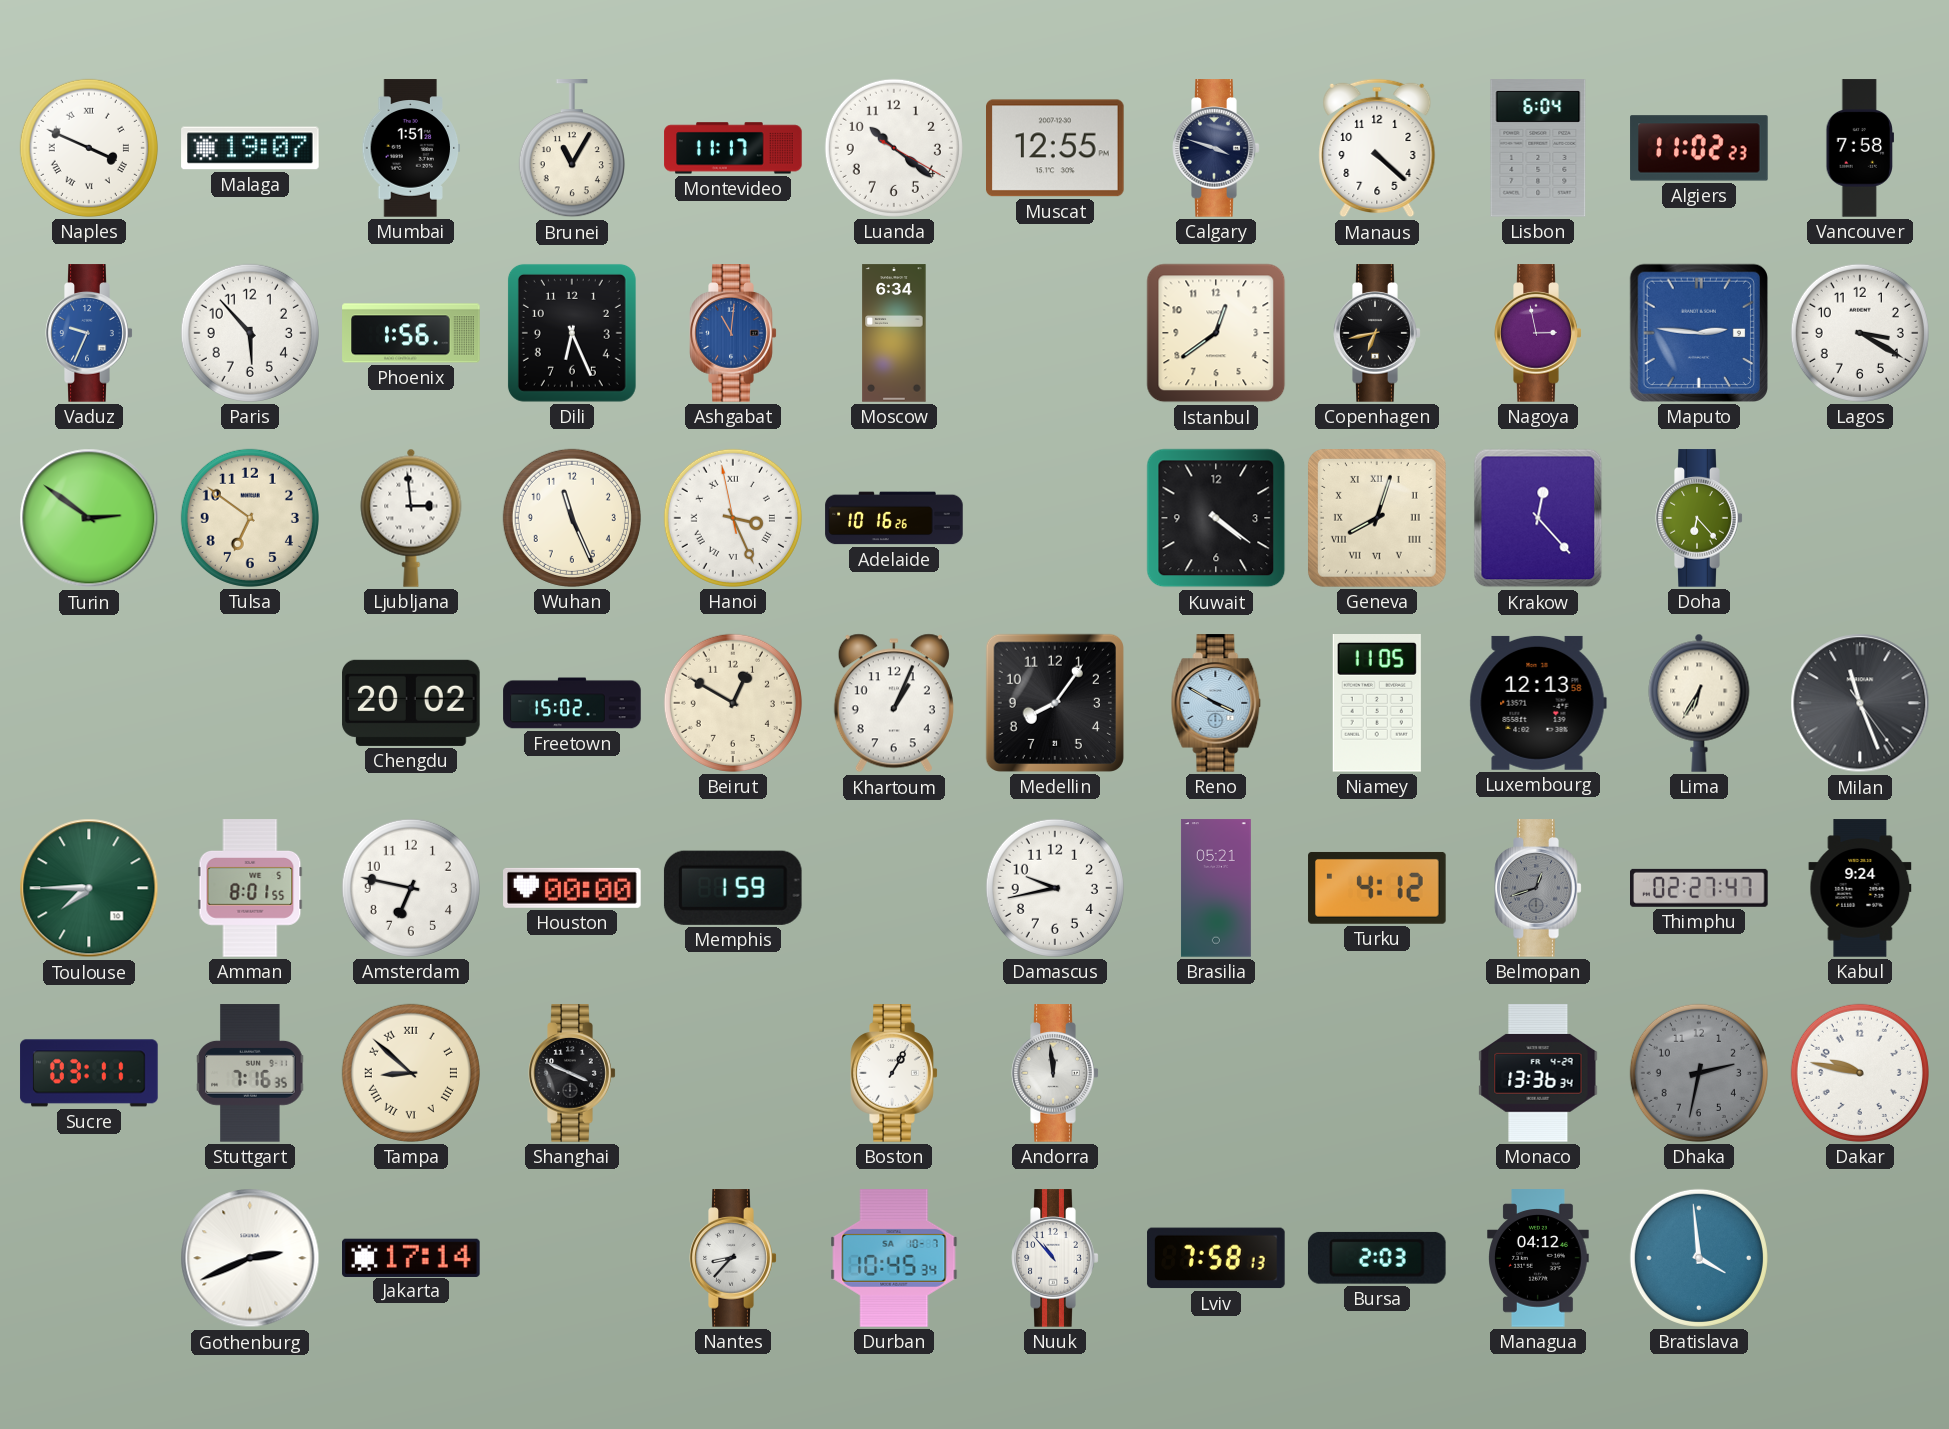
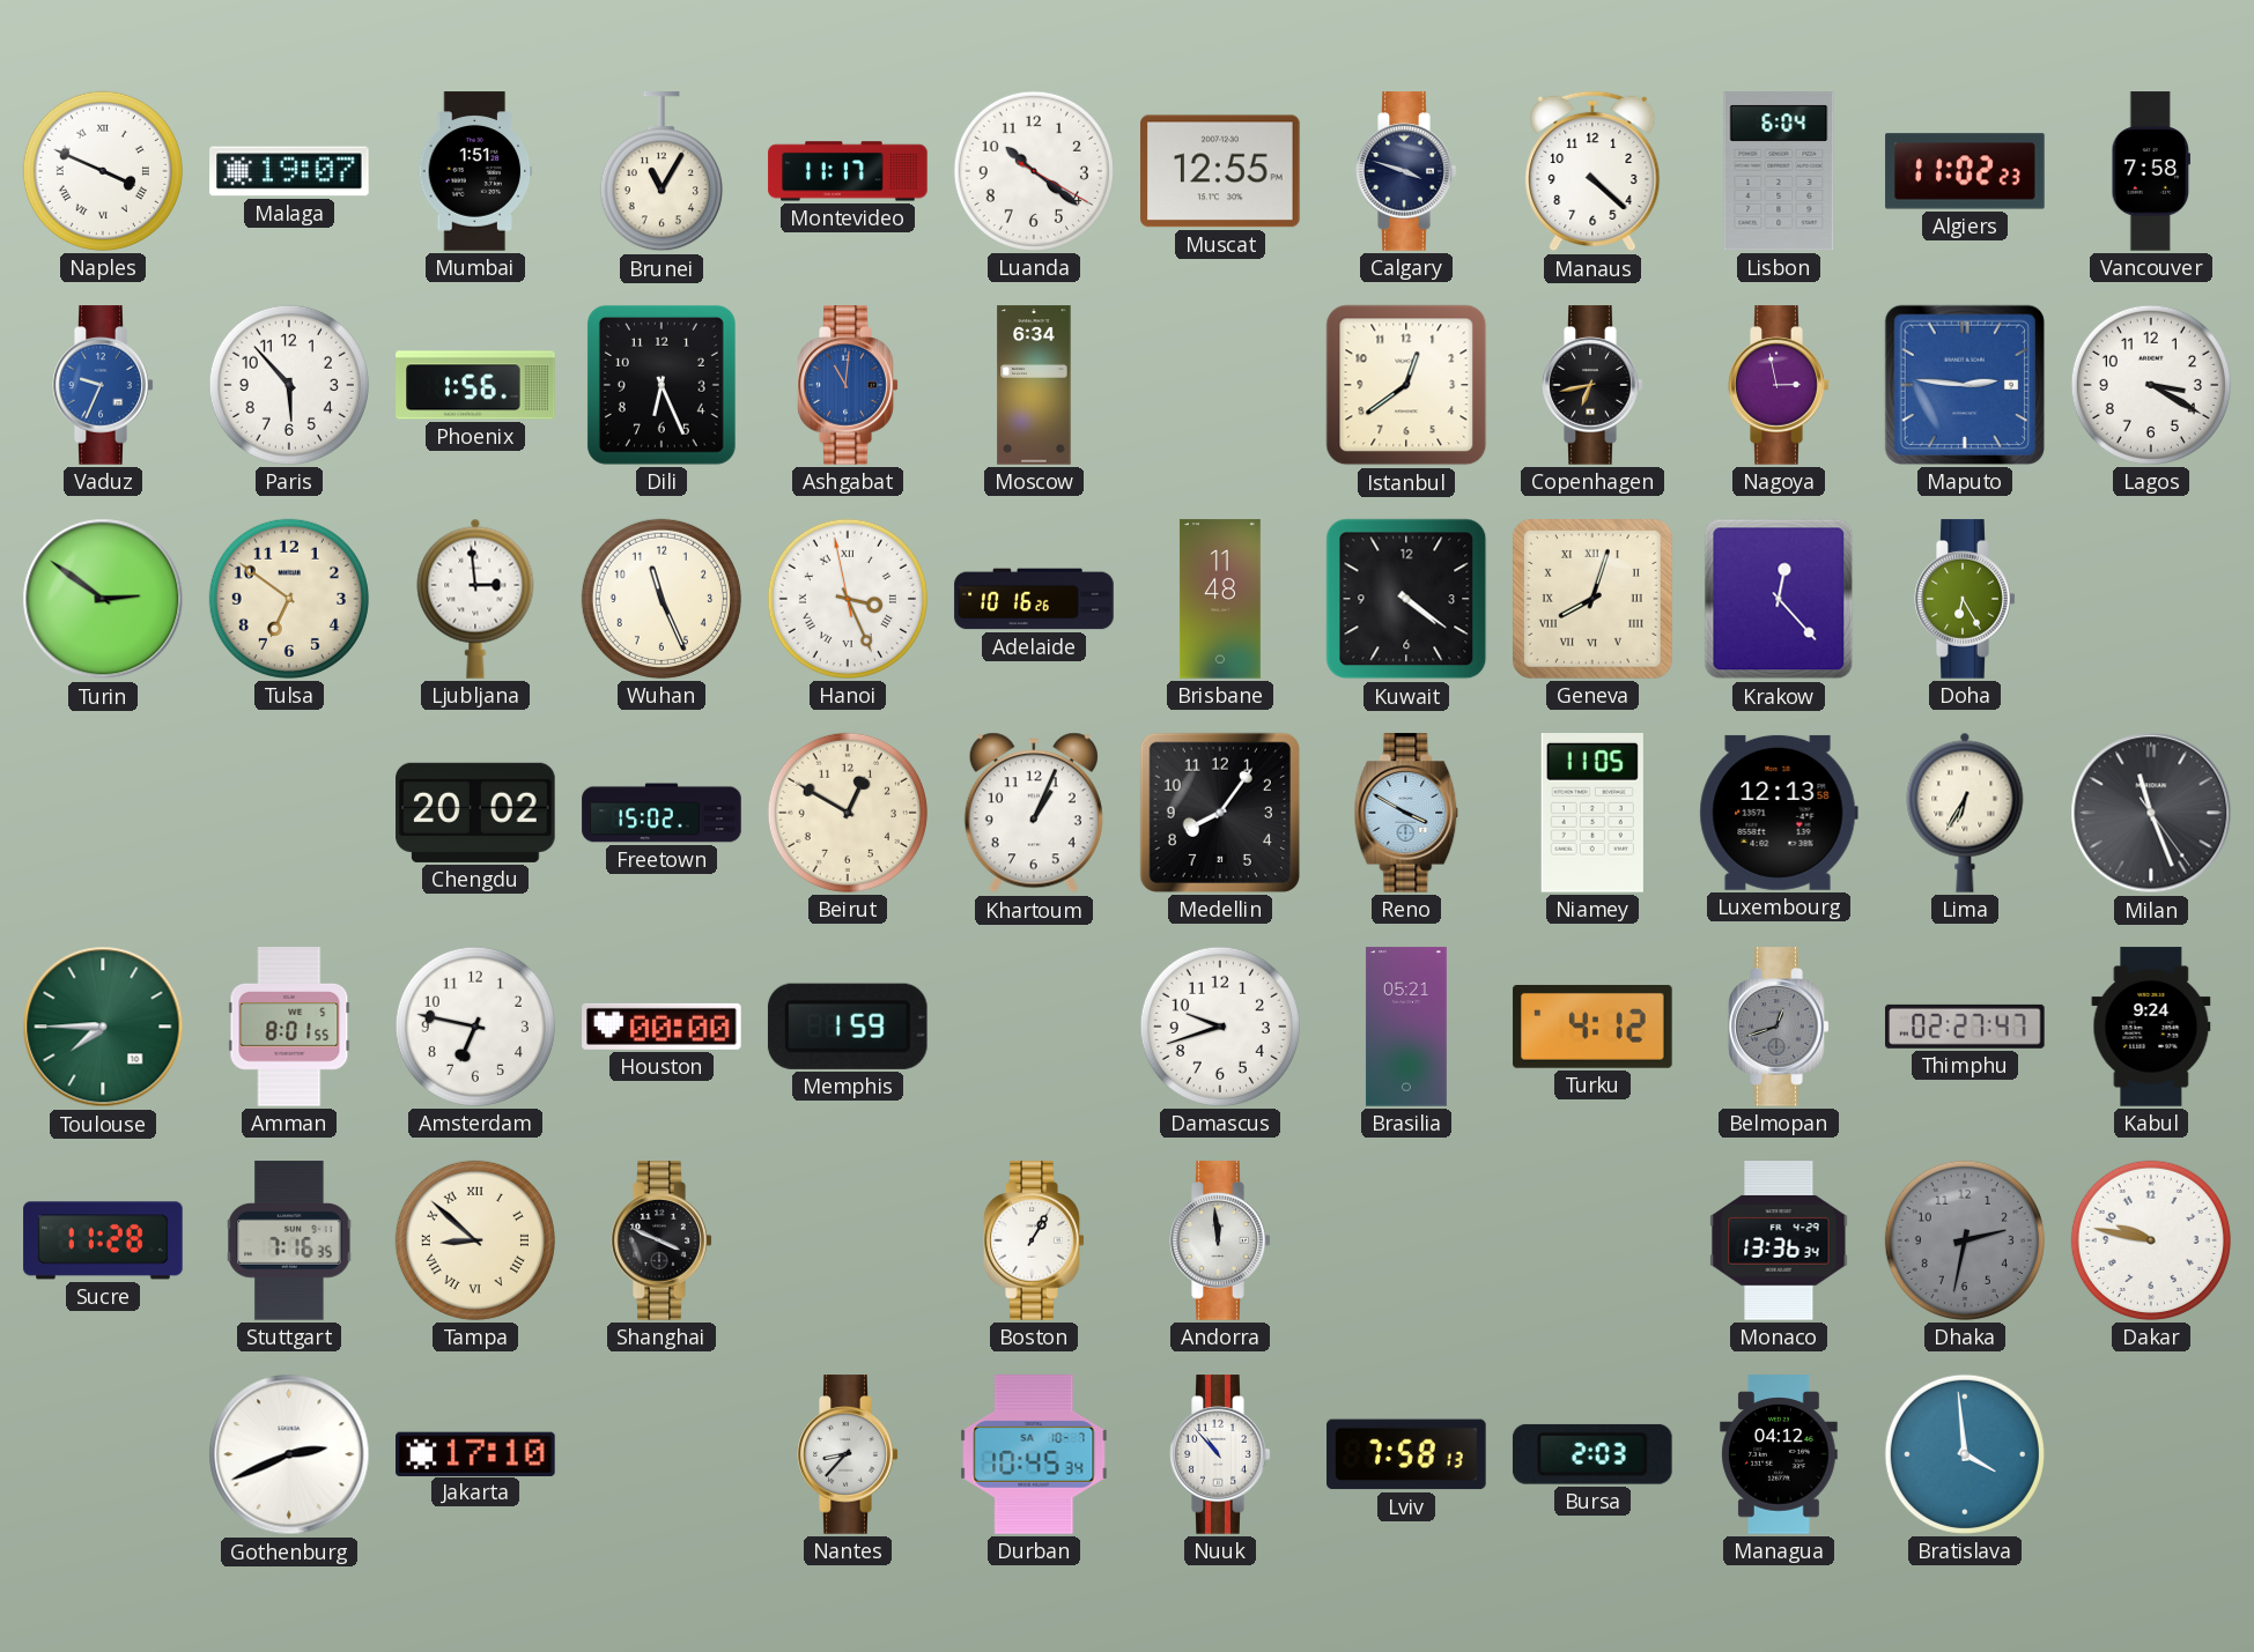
Brisbane: none -> 11:48 (1220, 599)
Doha: 6:23 -> 6:25 (1965, 599)
Damascus: 9:43 -> 9:42 (1220, 1027)
Sucre: 03:11 -> 11:28 (103, 1240)
Jakarta: 17:14 -> 17:10 (475, 1453)
